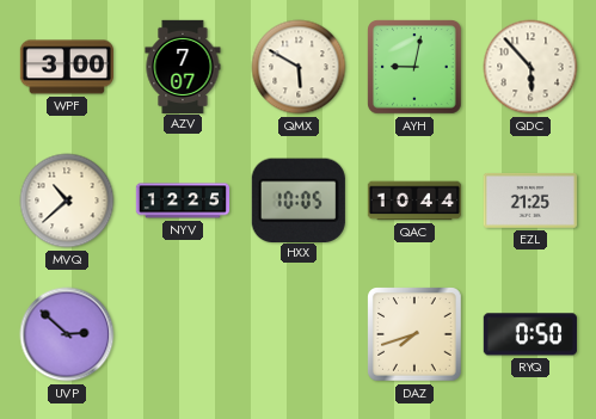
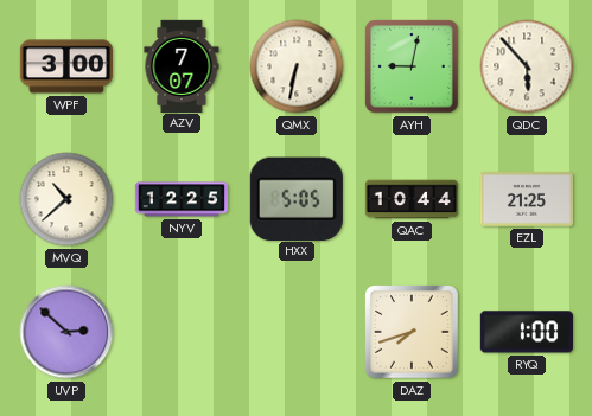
QMX: 5:50 -> 6:32 (297, 66)
HXX: 10:05 -> 5:05 (297, 198)
RYQ: 0:50 -> 1:00 (527, 332)
